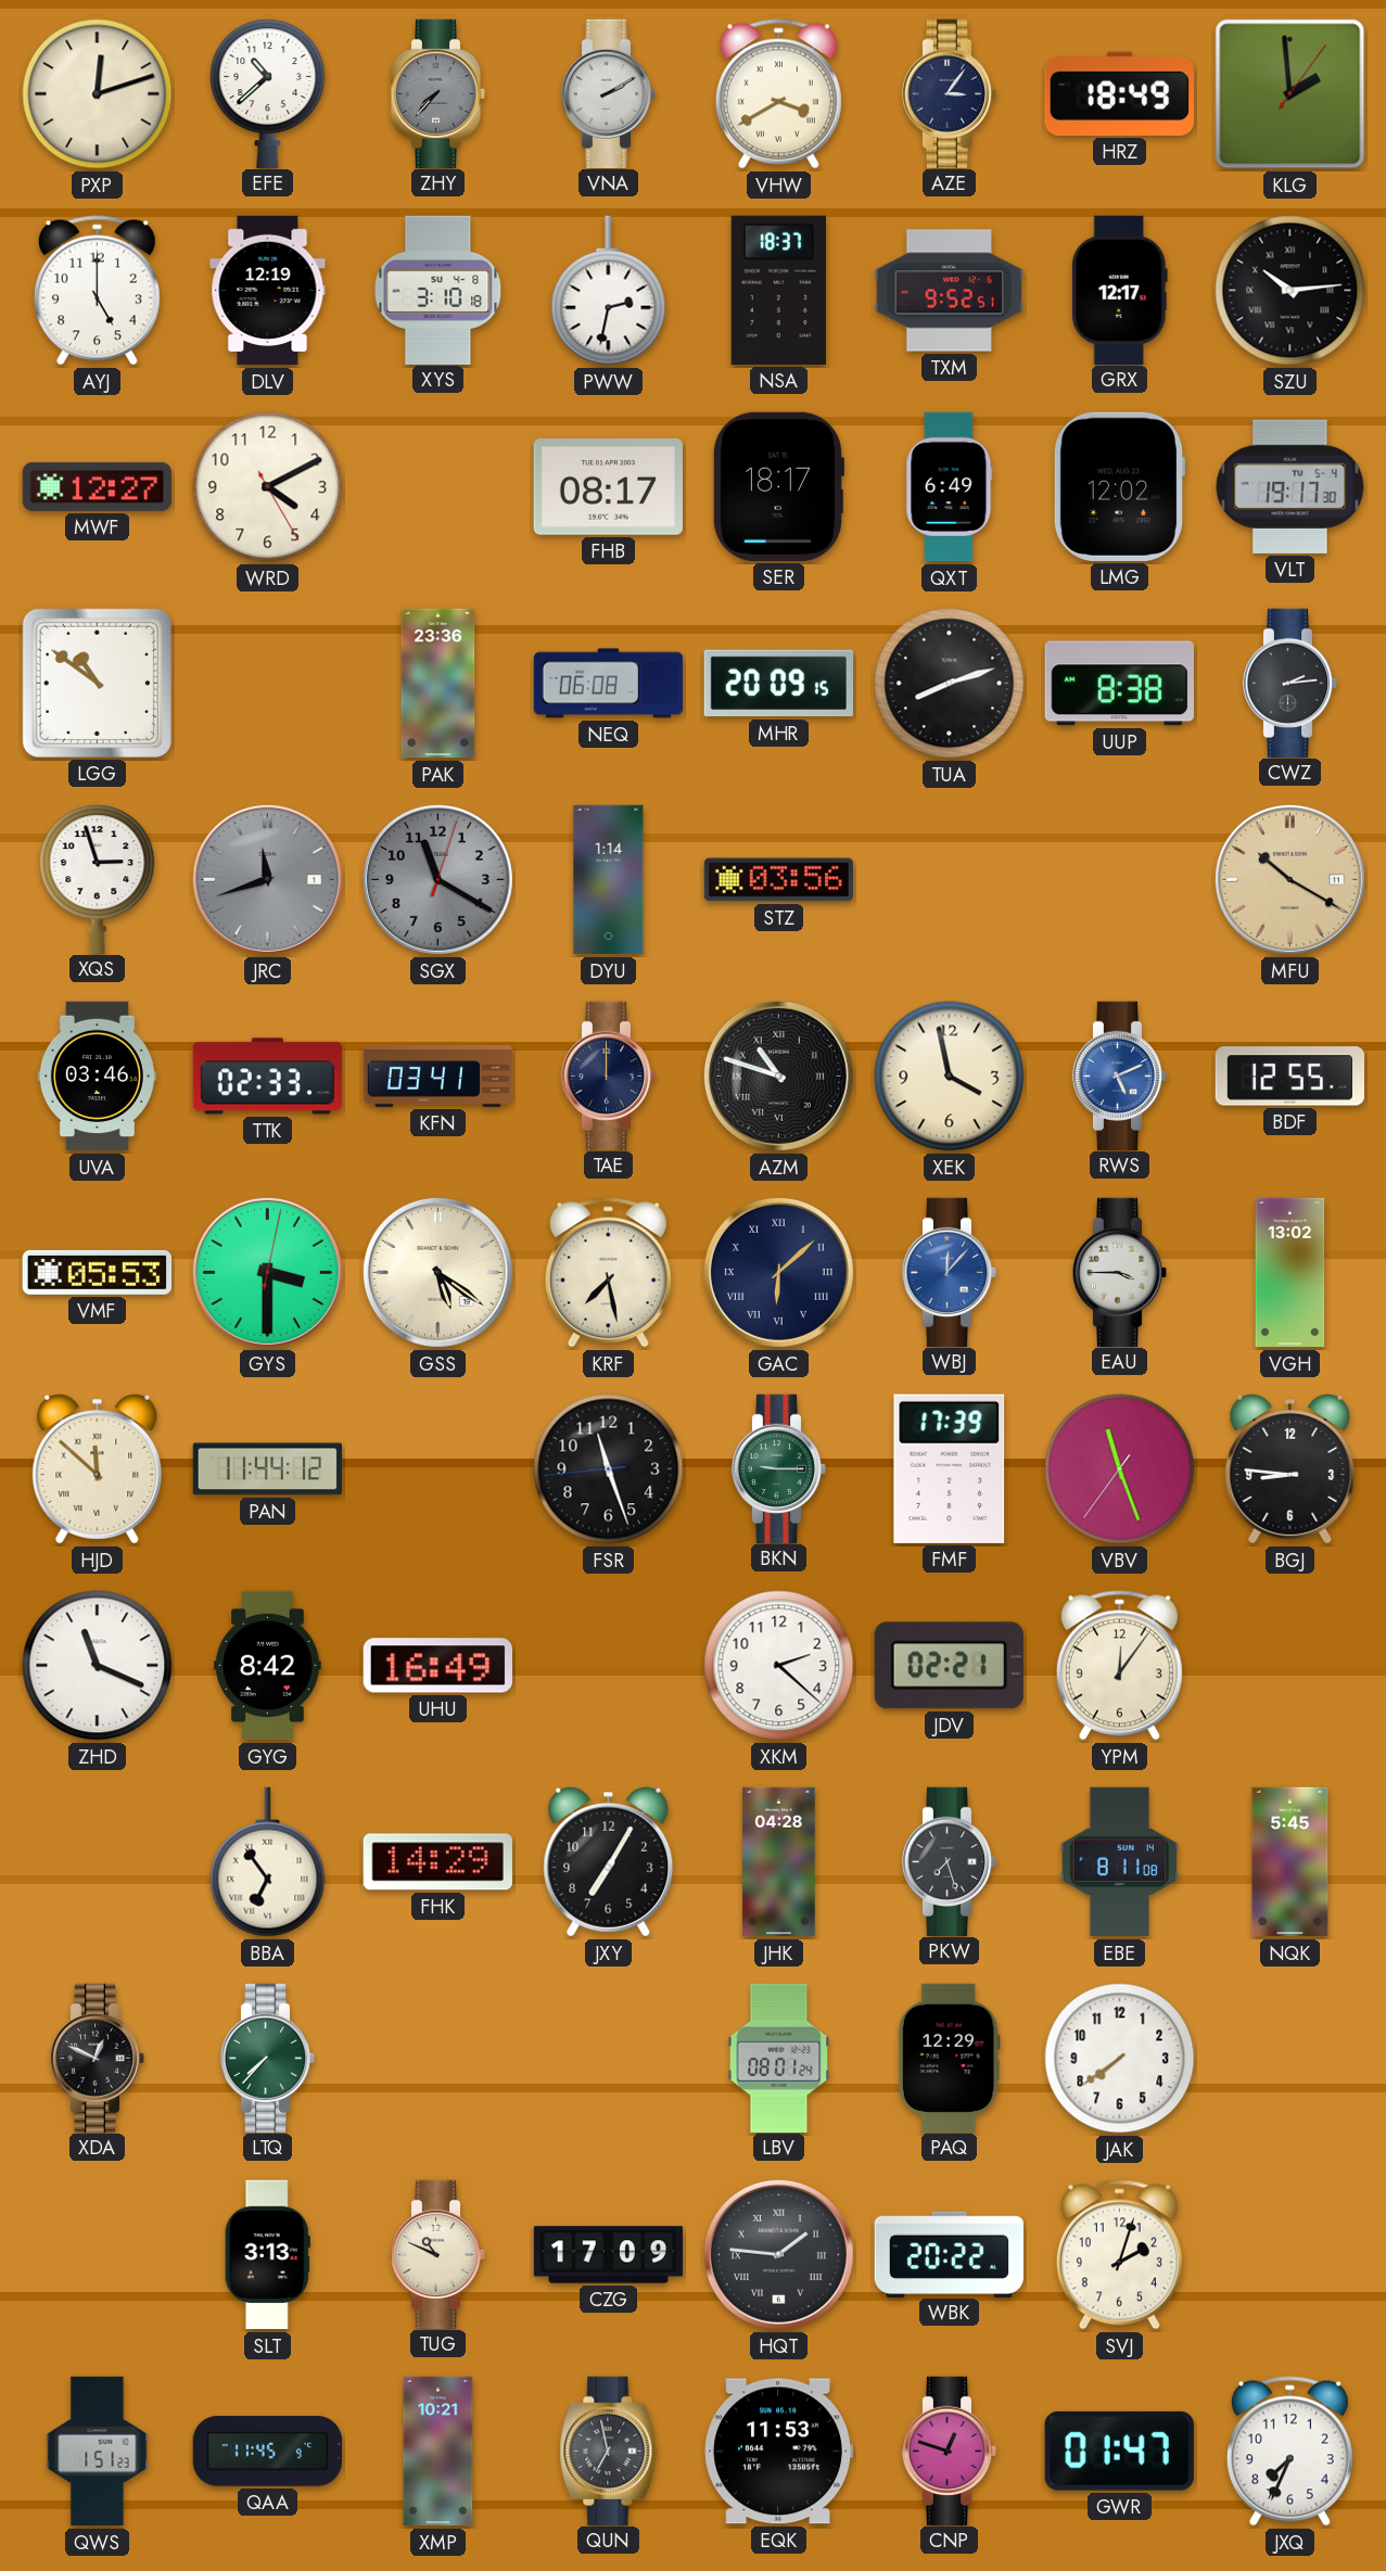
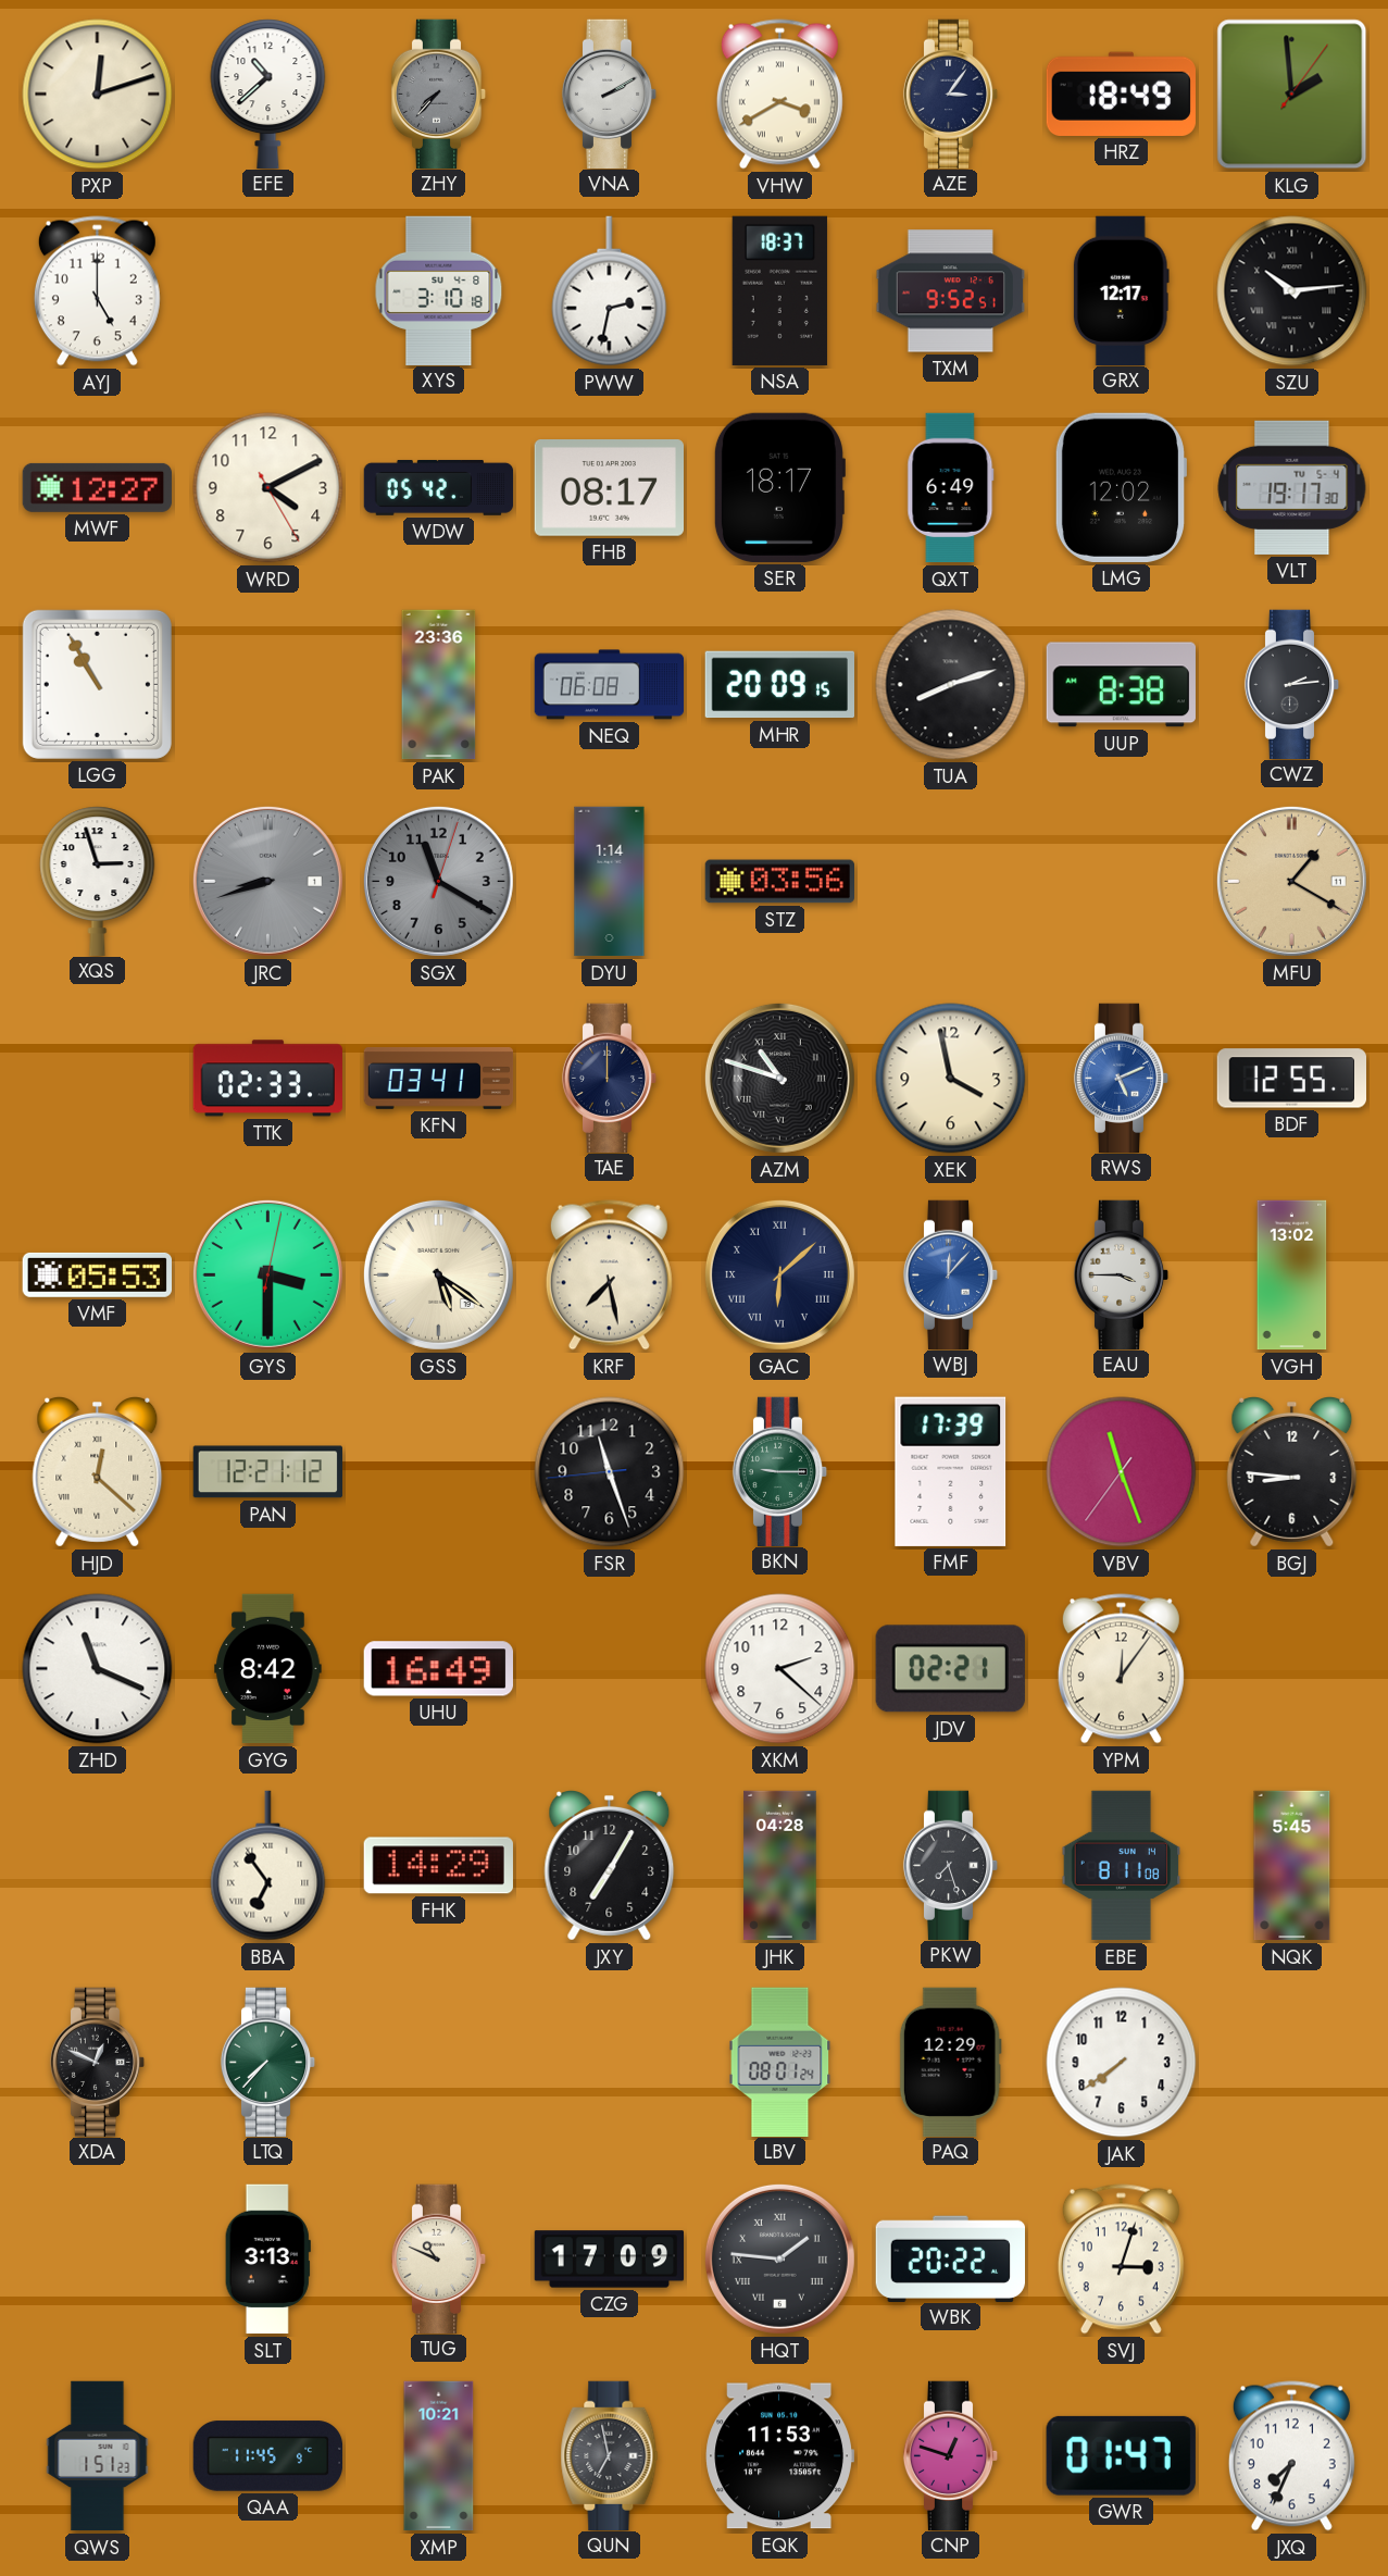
DLV: 12:19 -> none (268, 291)
WDW: none -> 05:42 (439, 487)
LGG: 10:51 -> 10:55 (97, 684)
JRC: 11:42 -> 8:42 (267, 881)
MFU: 10:20 -> 1:20 (1291, 881)
UVA: 03:46 -> none (97, 1077)
HJD: 11:52 -> 12:22 (98, 1471)
PAN: 11:44 -> 12:21 (267, 1472)
SVJ: 2:03 -> 3:03 (1121, 2260)
